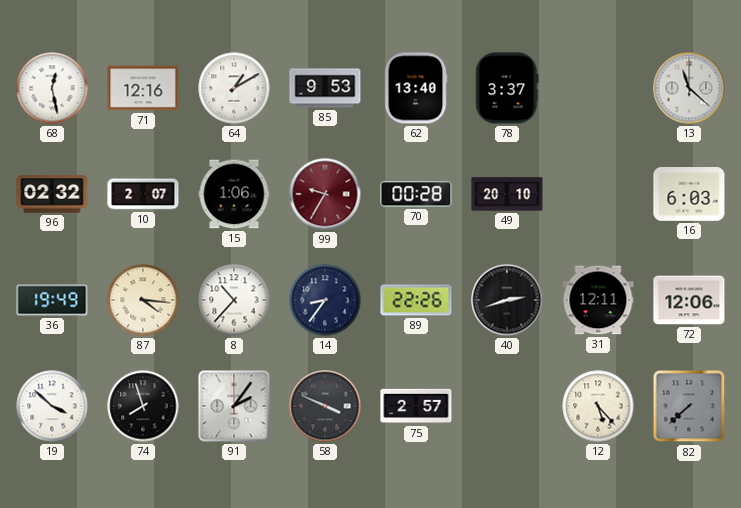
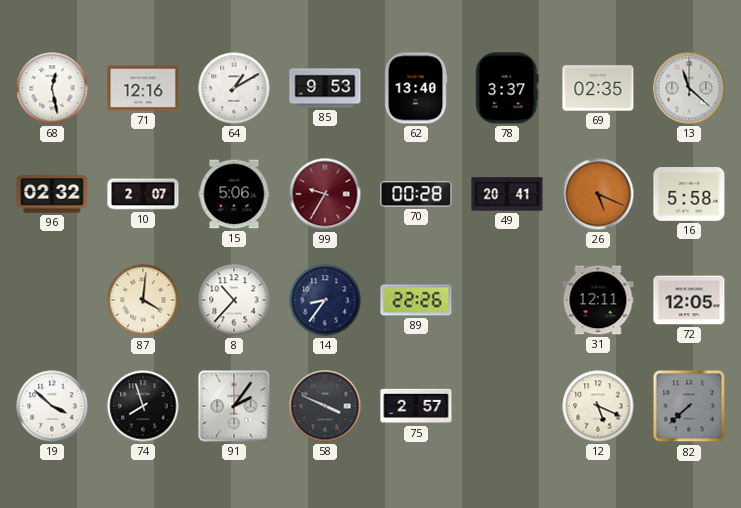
69: none -> 02:35 (598, 88)
15: 1:06 -> 5:06 (234, 194)
49: 20:10 -> 20:41 (507, 194)
26: none -> 5:19 (598, 194)
16: 6:03 -> 5:58 (689, 194)
36: 19:49 -> none (52, 300)
87: 4:16 -> 4:01 (143, 300)
40: 2:42 -> none (507, 300)
72: 12:06 -> 12:05 (689, 300)
12: 5:23 -> 5:19 (598, 406)
